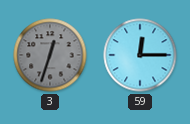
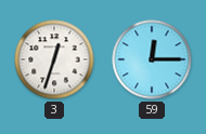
3 dial: grey -> white (54, 59)
